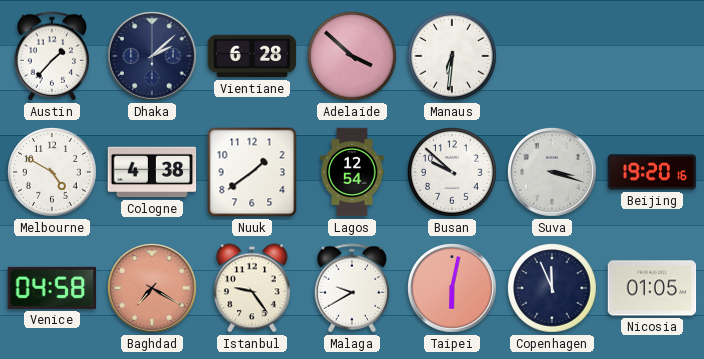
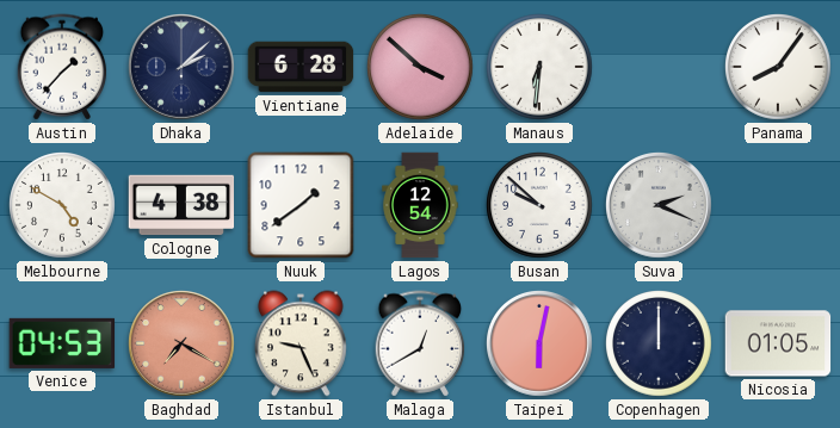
Panama: none -> 8:06 (779, 68)
Suva: 3:18 -> 2:19 (660, 206)
Beijing: 19:20 -> none (652, 172)
Venice: 04:58 -> 04:53 (62, 343)
Istanbul: 9:24 -> 9:26 (301, 343)
Malaga: 9:40 -> 12:40 (420, 343)
Copenhagen: 11:56 -> 12:00 (660, 345)
